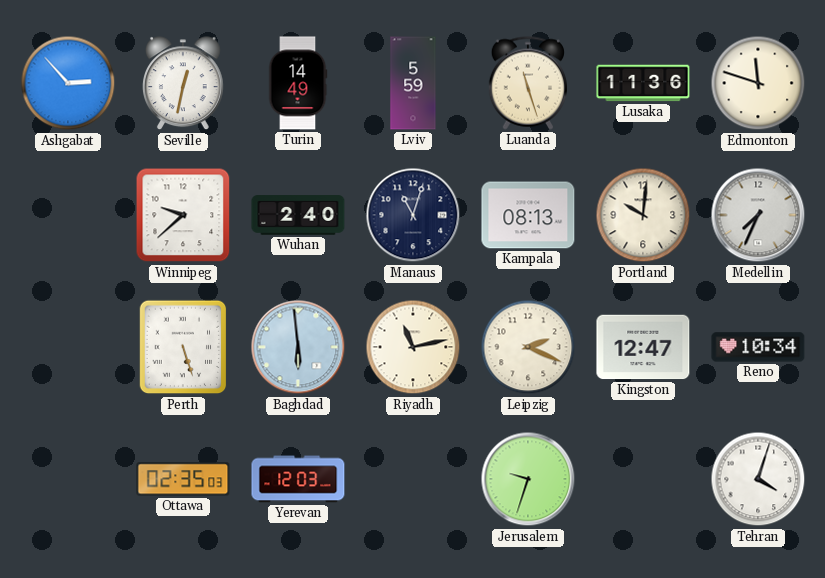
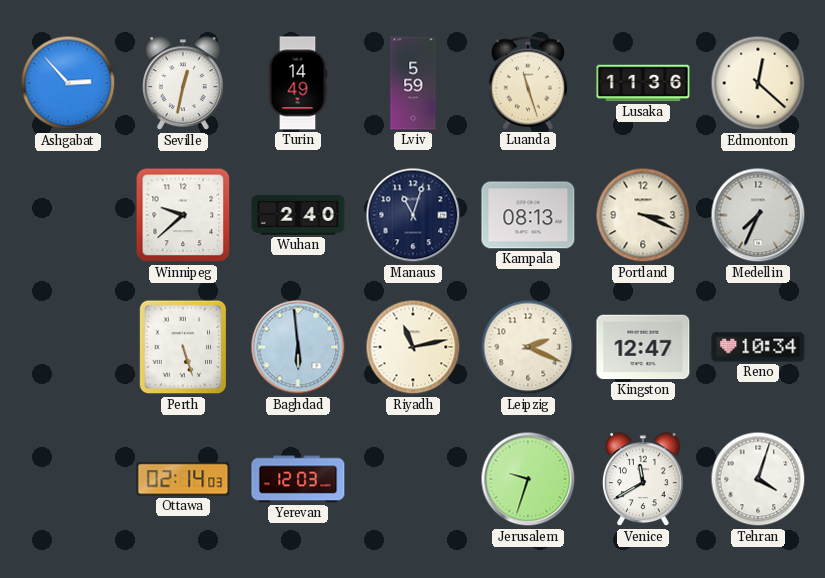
Edmonton: 11:48 -> 12:22 (758, 83)
Portland: 10:01 -> 3:19 (643, 215)
Ottawa: 02:35 -> 02:14 (183, 479)
Venice: none -> 11:40 (644, 480)
